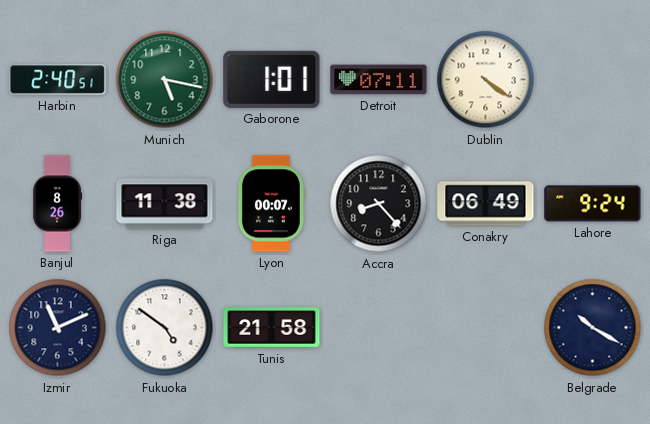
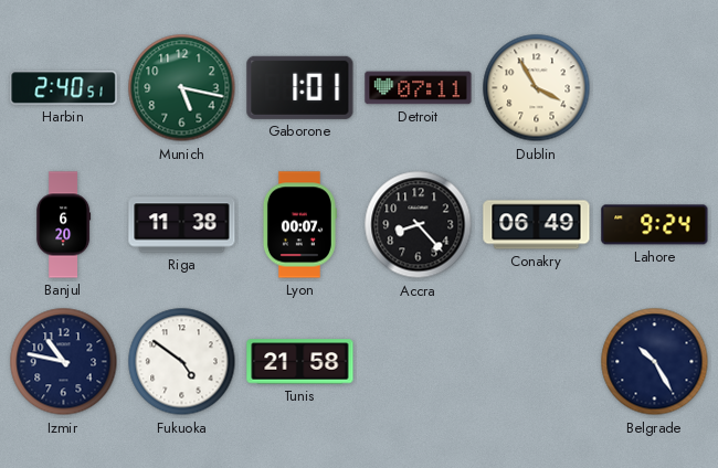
Dublin: 4:21 -> 3:55 (537, 88)
Banjul: 8:26 -> 6:20 (64, 225)
Izmir: 11:11 -> 10:47 (64, 362)
Belgrade: 10:20 -> 10:25 (655, 362)
